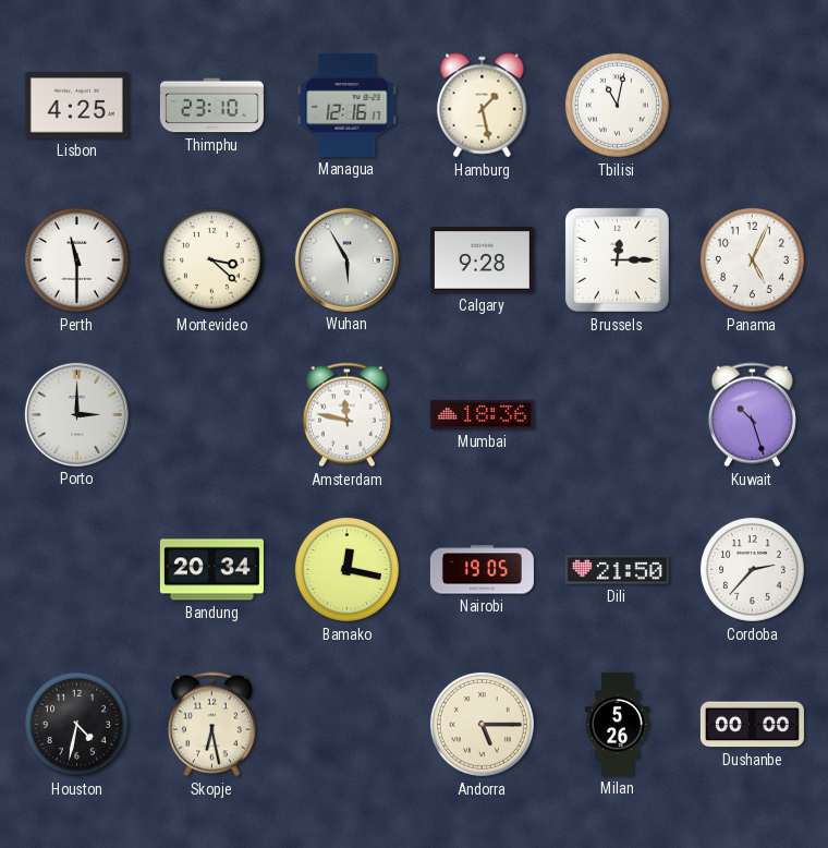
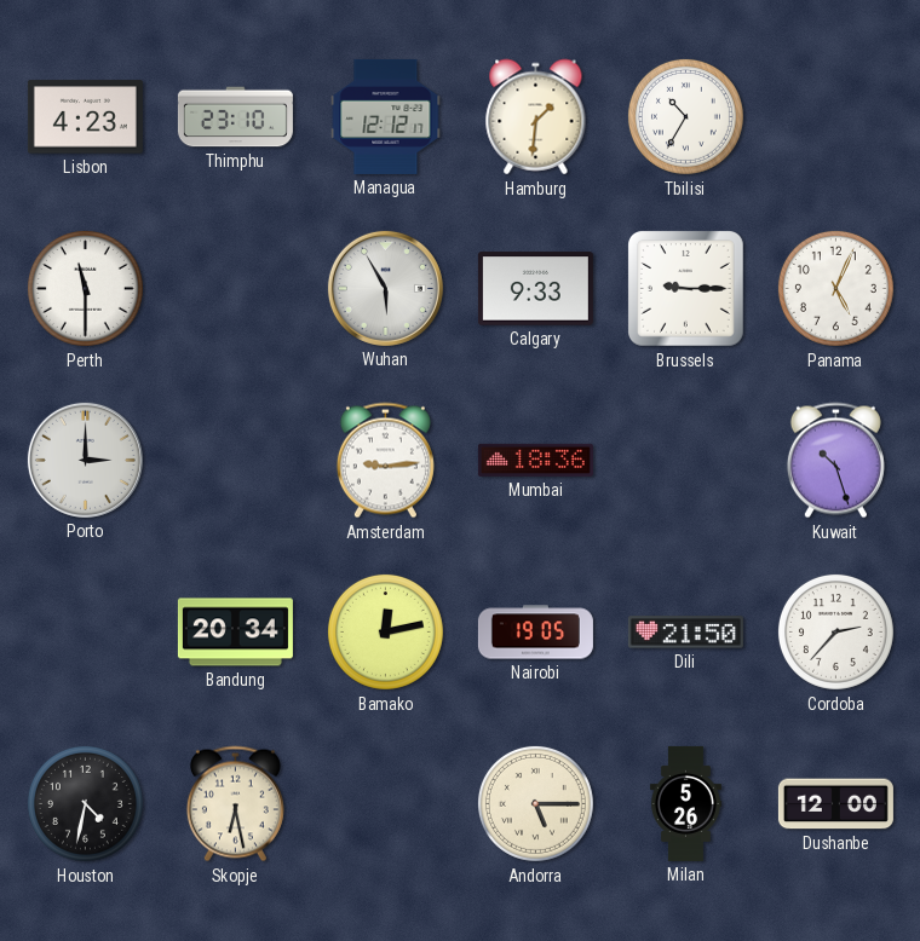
Lisbon: 4:25 -> 4:23 (85, 117)
Managua: 12:16 -> 12:12 (386, 116)
Hamburg: 1:28 -> 1:31 (536, 117)
Tbilisi: 11:02 -> 10:35 (685, 116)
Montevideo: 3:22 -> none (211, 259)
Calgary: 9:28 -> 9:33 (535, 289)
Brussels: 12:15 -> 9:15 (686, 289)
Amsterdam: 11:47 -> 9:14 (385, 461)
Bamako: 12:17 -> 12:13 (385, 631)
Dushanbe: 00:00 -> 12:00 (835, 804)
